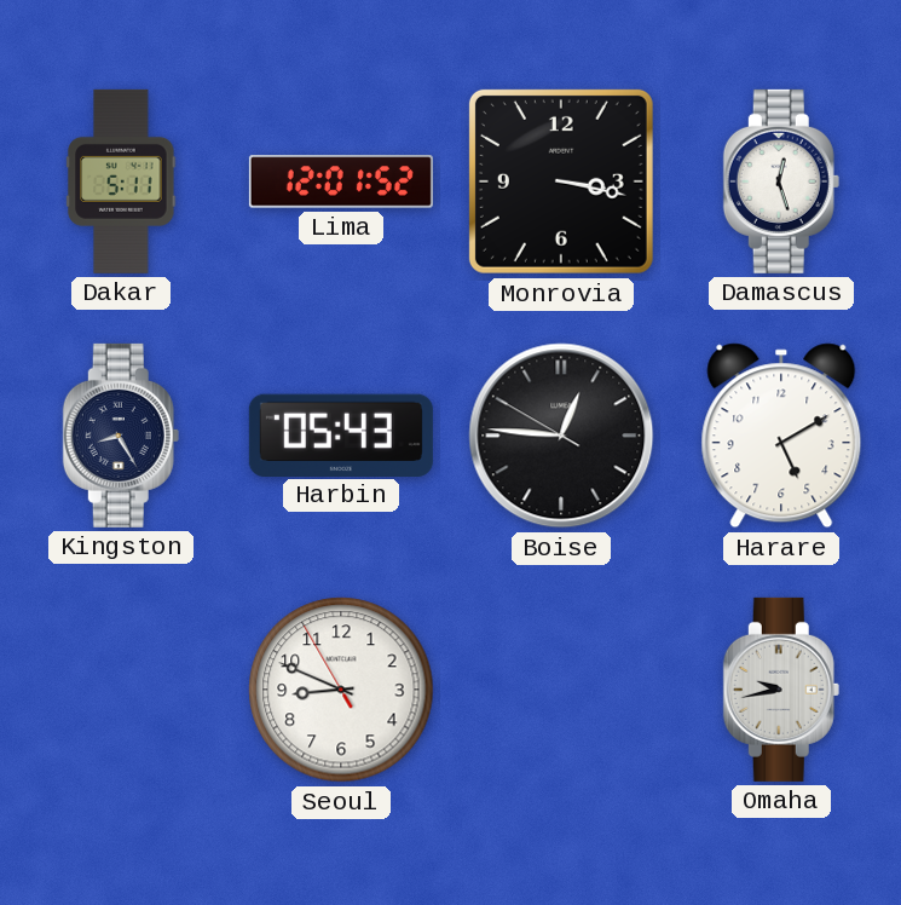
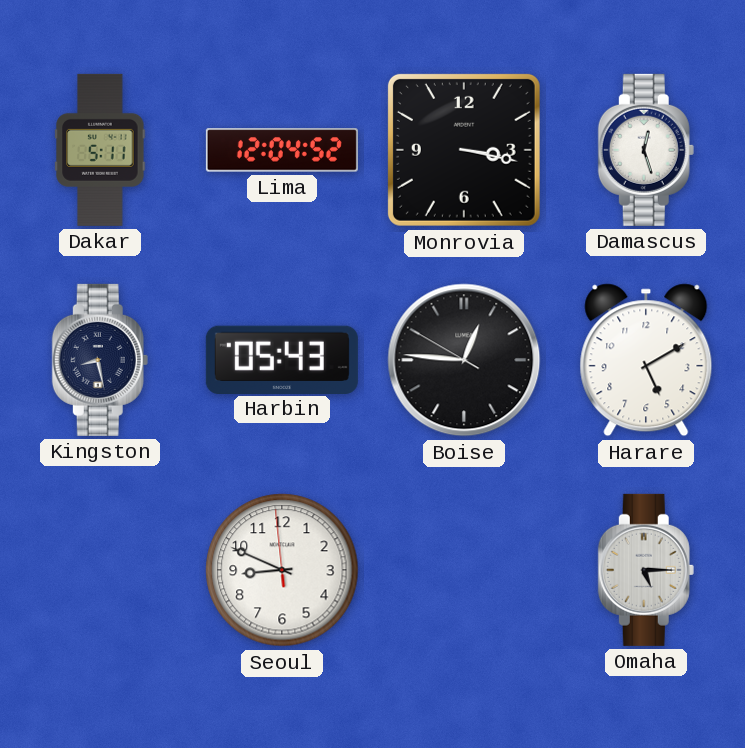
Lima: 12:01 -> 12:04 (282, 150)
Kingston: 8:25 -> 8:28 (100, 360)
Seoul: 8:48:55 -> 8:48:59 (282, 570)
Omaha: 9:43 -> 5:15 (646, 570)
